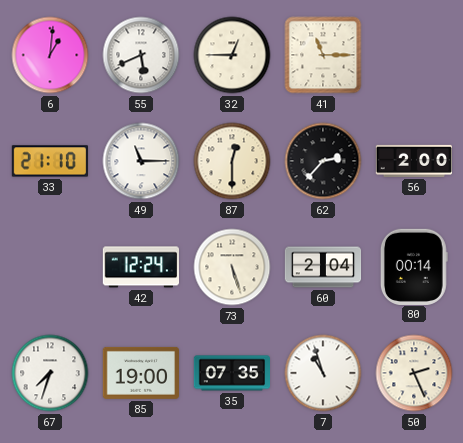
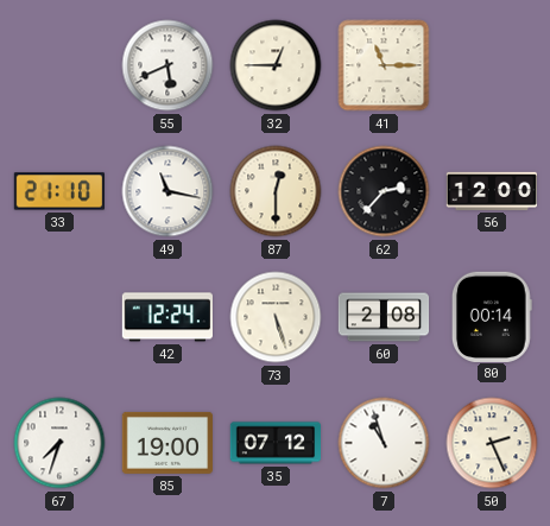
6: 1:01 -> none (50, 55)
49: 11:15 -> 11:17 (167, 191)
56: 2:00 -> 12:00 (491, 191)
60: 2:04 -> 2:08 (384, 317)
35: 07:35 -> 07:12 (274, 443)
